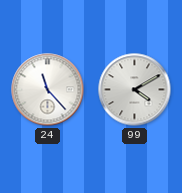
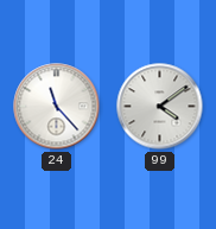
99: 4:10 -> 4:09 (160, 107)
